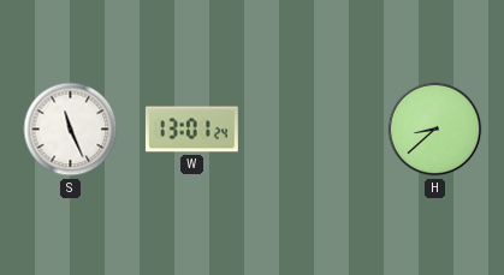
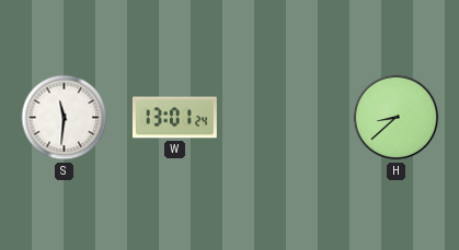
S: 11:26 -> 11:31 (65, 118)
